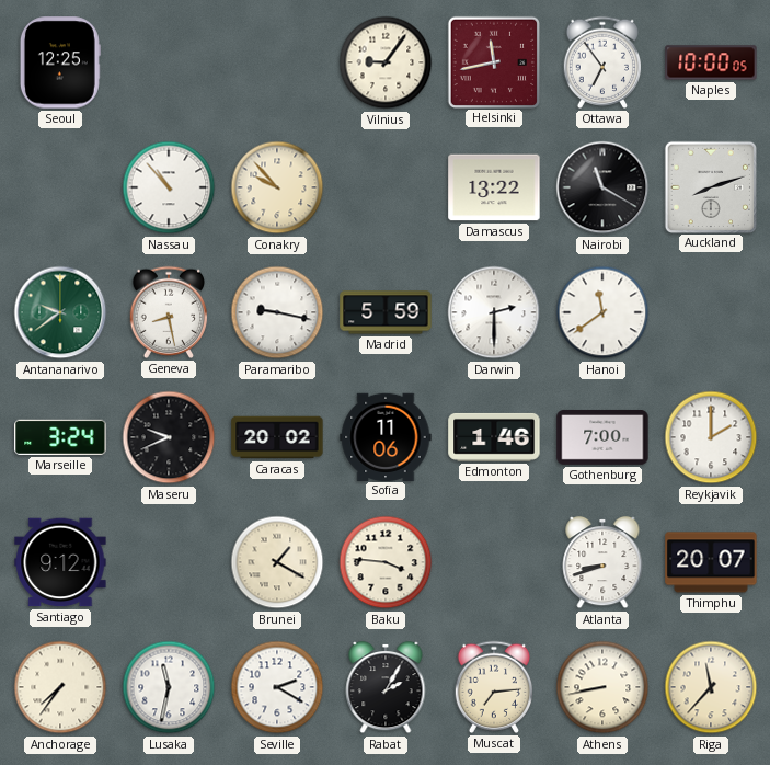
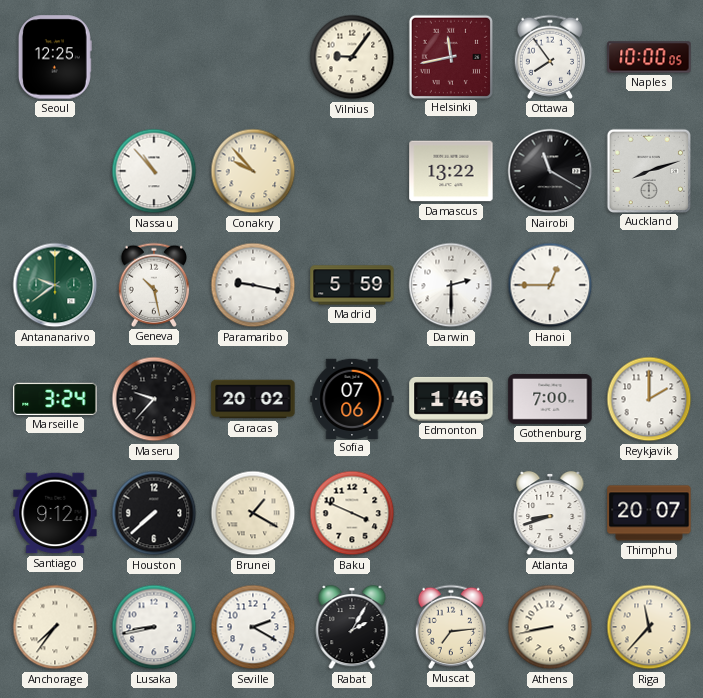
Ottawa: 6:54 -> 7:54 (549, 57)
Geneva: 8:28 -> 10:28 (153, 285)
Hanoi: 11:39 -> 12:45 (550, 285)
Maseru: 9:41 -> 9:37 (154, 399)
Sofia: 11:06 -> 07:06 (352, 398)
Houston: none -> 7:38 (154, 513)
Baku: 3:46 -> 3:49 (352, 513)
Lusaka: 11:32 -> 8:43 (154, 627)
